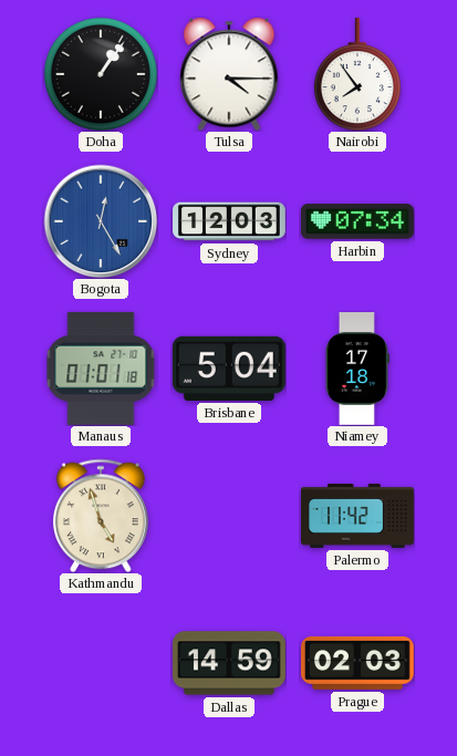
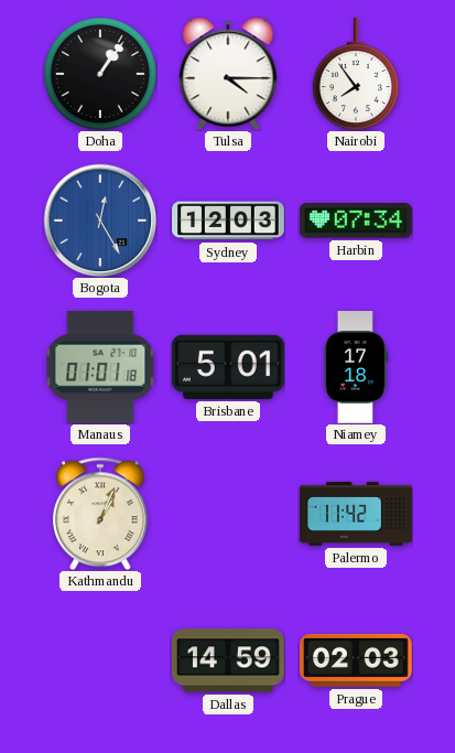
Brisbane: 5:04 -> 5:01 (228, 367)
Kathmandu: 4:57 -> 1:04 (101, 514)
